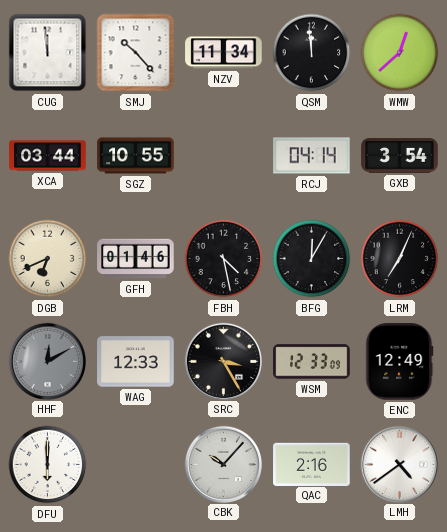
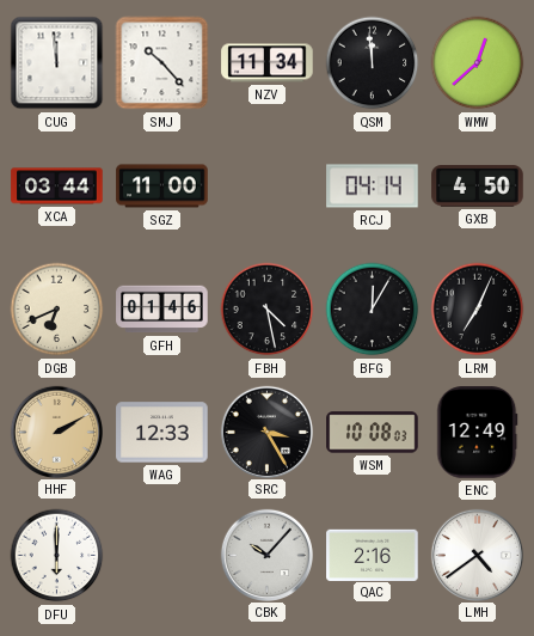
SGZ: 10:55 -> 11:00 (162, 186)
GXB: 3:54 -> 4:50 (478, 186)
HHF: 12:10 -> 2:10 (56, 432)
HHF dial: grey -> champagne (56, 432)
WSM: 12:33 -> 10:08 (373, 433)
